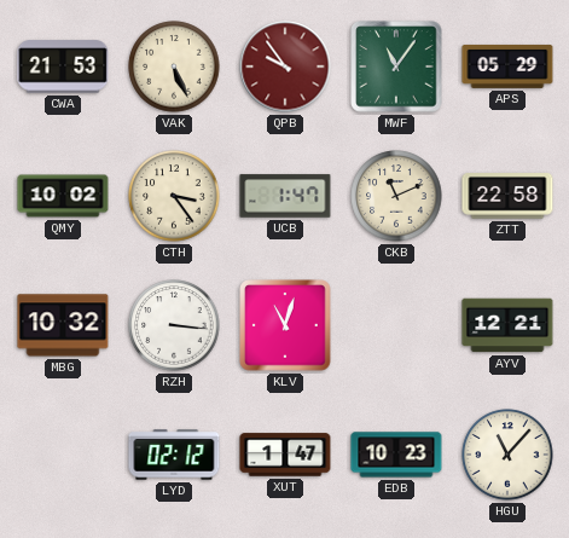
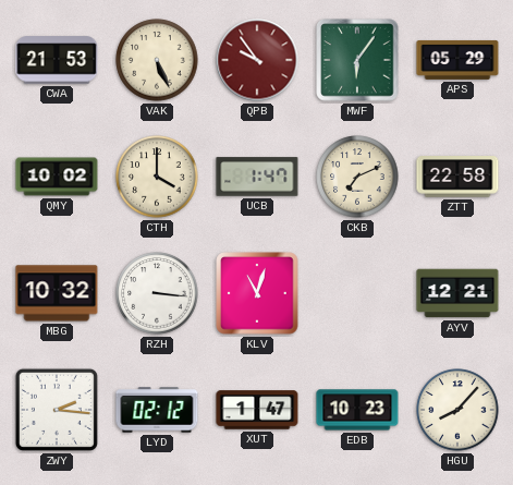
MWF: 11:06 -> 6:06 (357, 60)
CTH: 3:24 -> 4:00 (157, 177)
CKB: 11:11 -> 7:11 (357, 177)
ZWY: none -> 2:16 (57, 410)
HGU: 11:07 -> 8:07 (457, 410)
